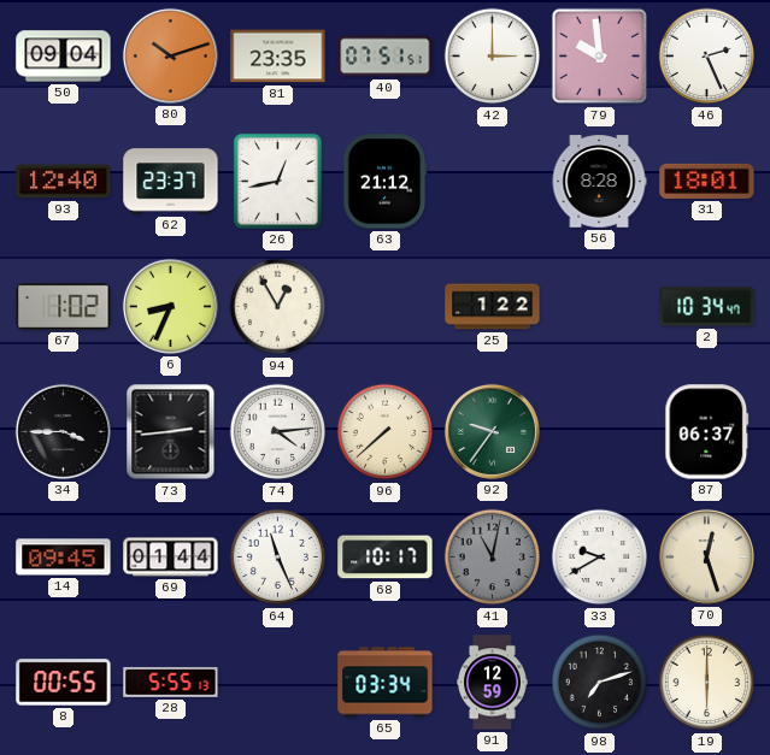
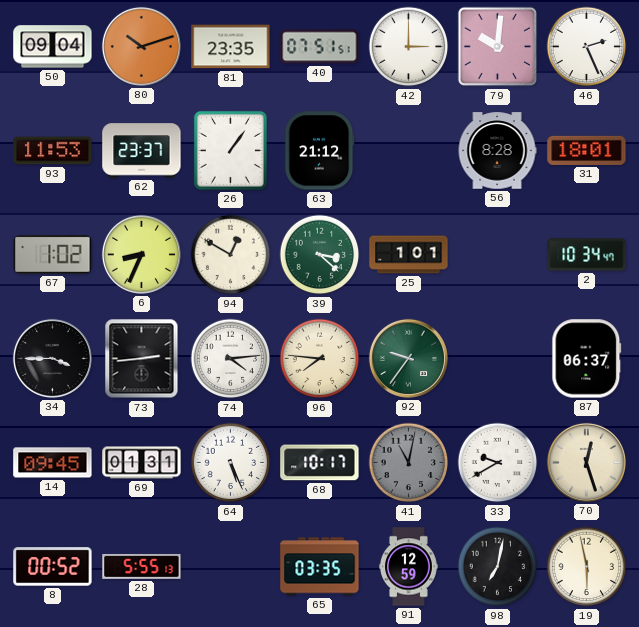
79: 9:59 -> 10:01 (498, 47)
93: 12:40 -> 11:53 (53, 151)
26: 12:43 -> 1:06 (230, 150)
94: 12:55 -> 12:50 (231, 255)
39: none -> 3:22 (320, 255)
25: 1:22 -> 1:01 (409, 255)
96: 7:38 -> 7:46 (320, 359)
69: 01:44 -> 01:31 (142, 463)
64: 11:26 -> 5:26 (231, 463)
8: 00:55 -> 00:52 (53, 567)
65: 03:34 -> 03:35 (320, 567)
98: 7:12 -> 7:02 (498, 567)
19: 6:00 -> 5:58 (587, 567)
